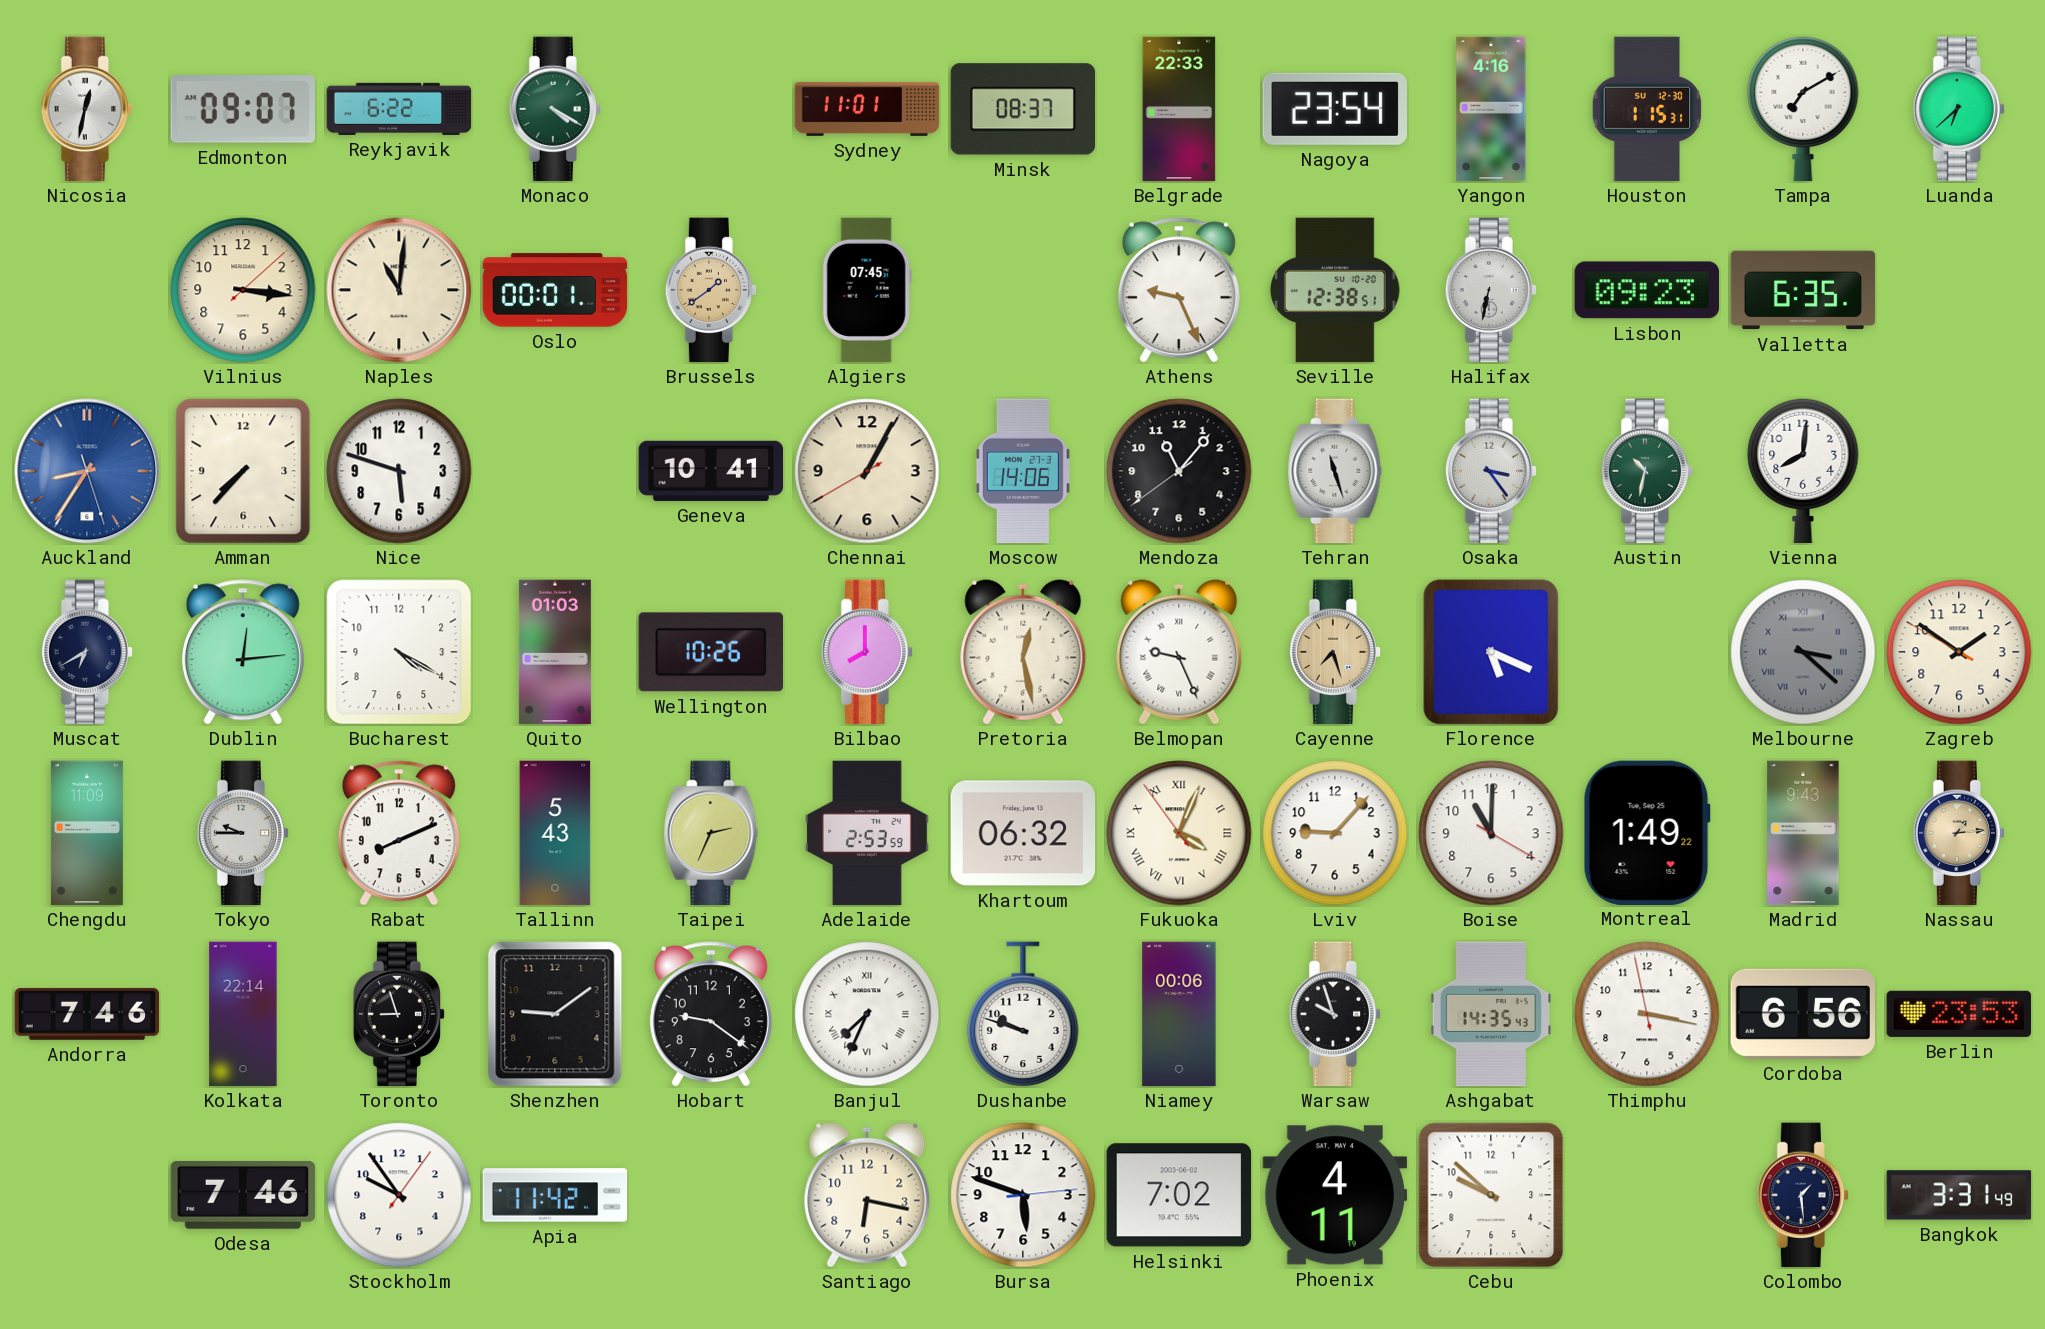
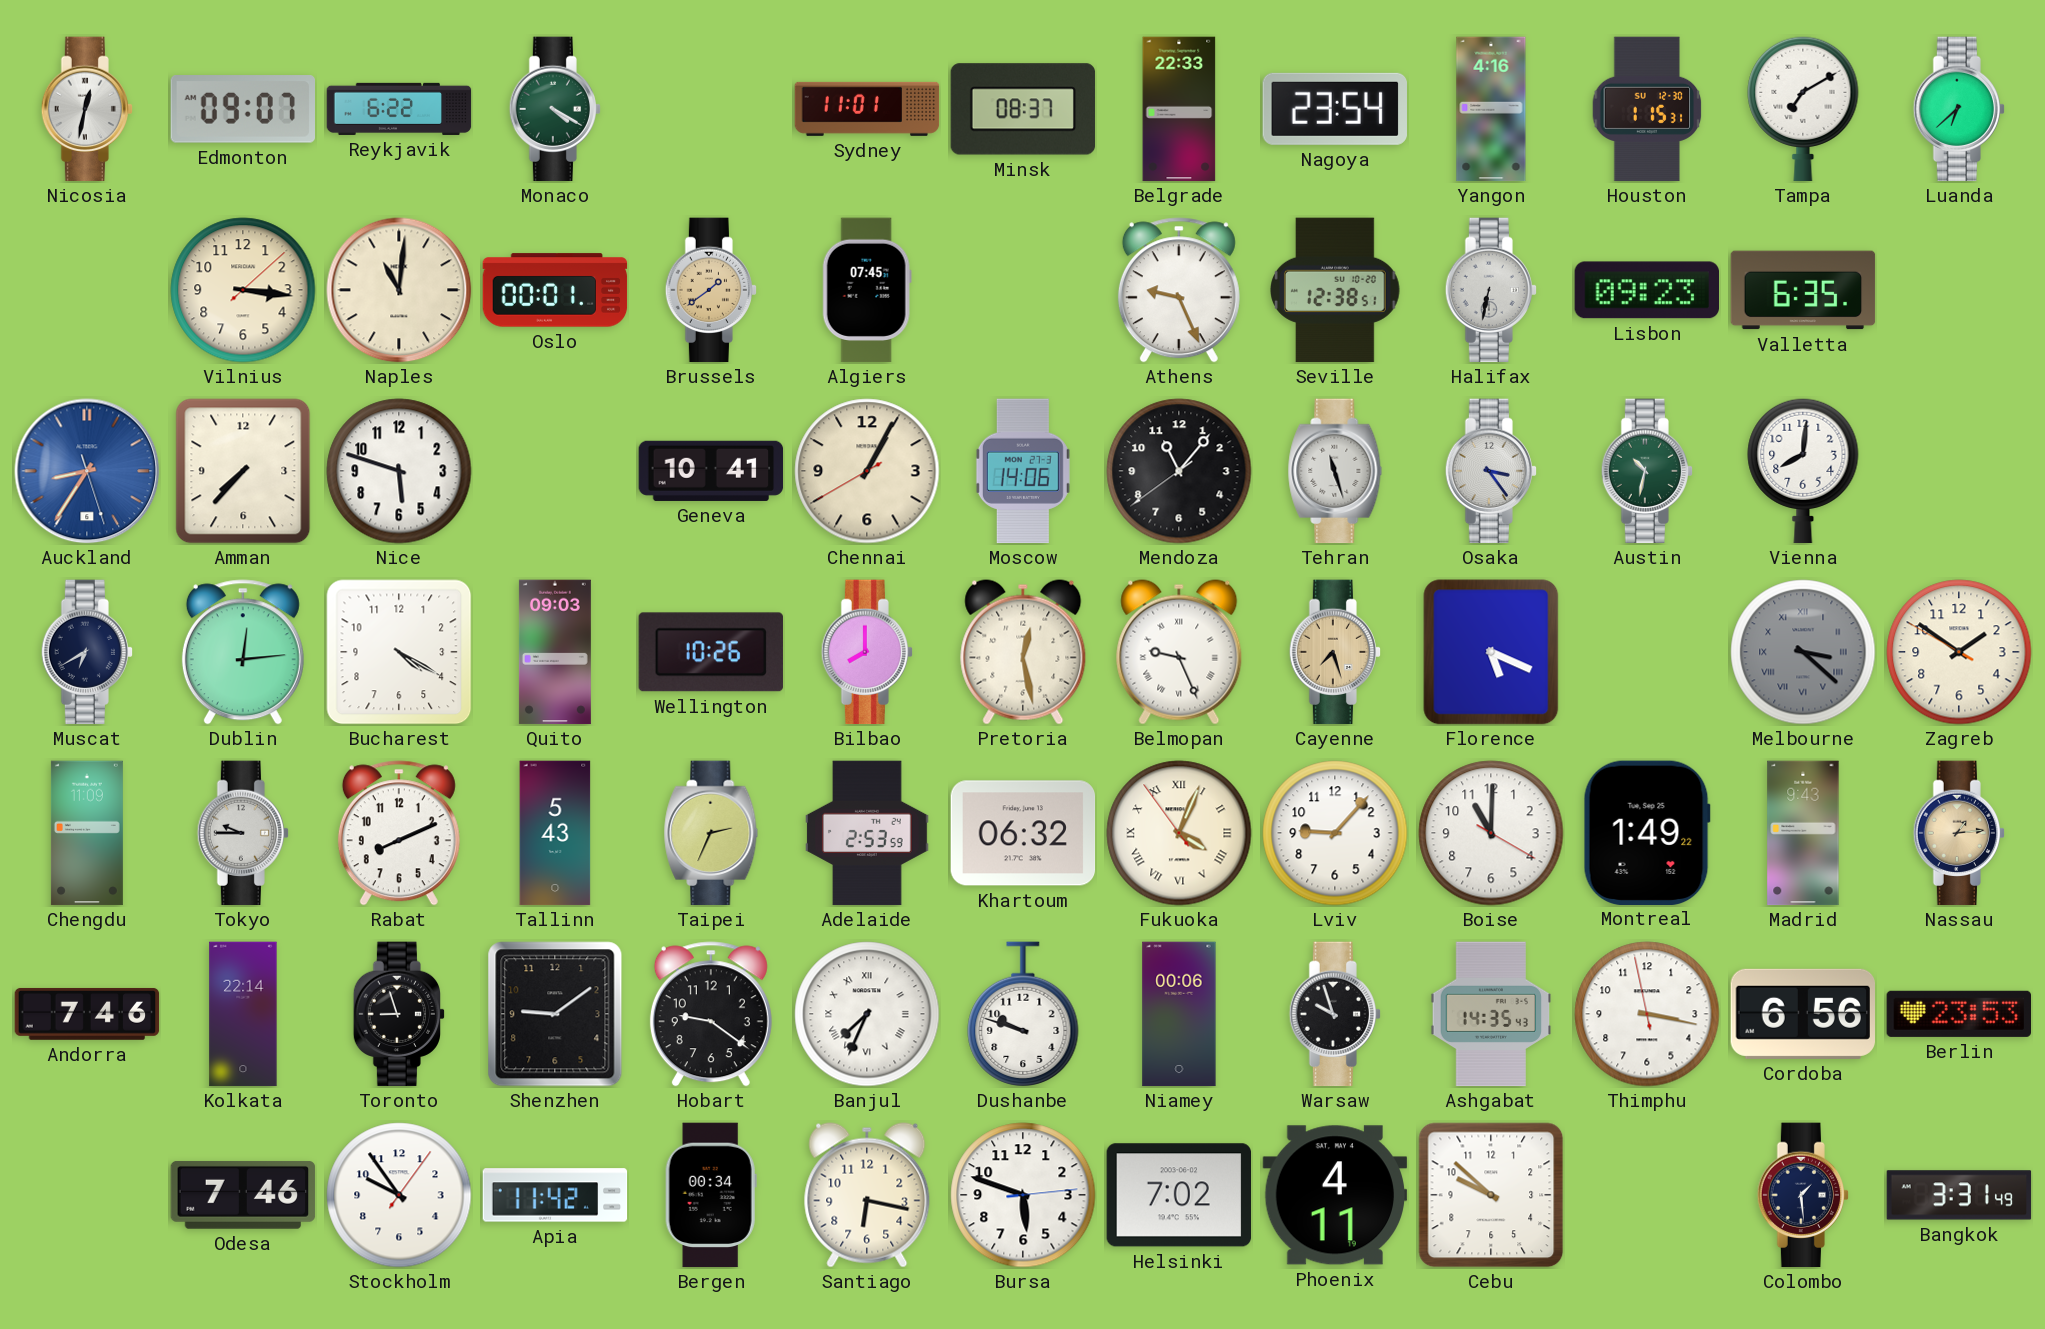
Quito: 01:03 -> 09:03 (555, 652)
Bergen: none -> 00:34 (711, 1195)
